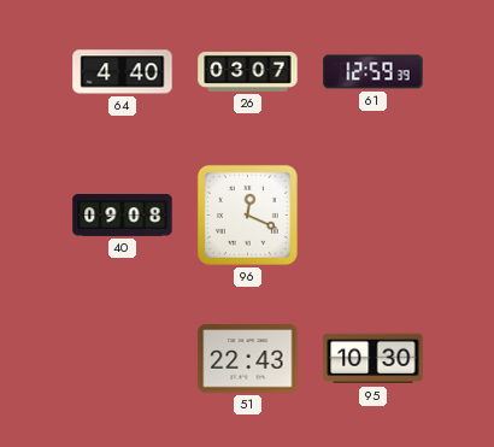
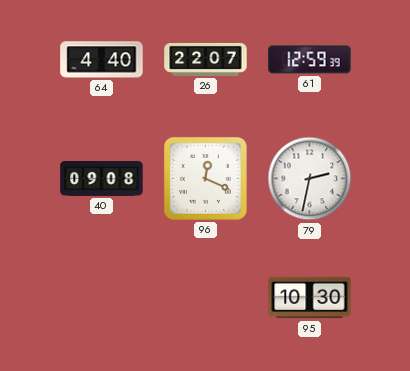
26: 03:07 -> 22:07 (206, 59)
79: none -> 2:32 (310, 179)
51: 22:43 -> none (248, 359)
